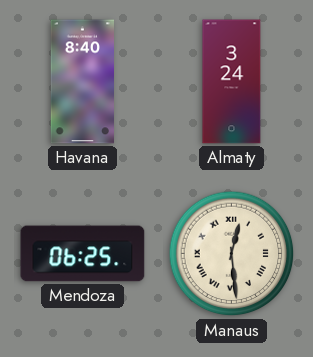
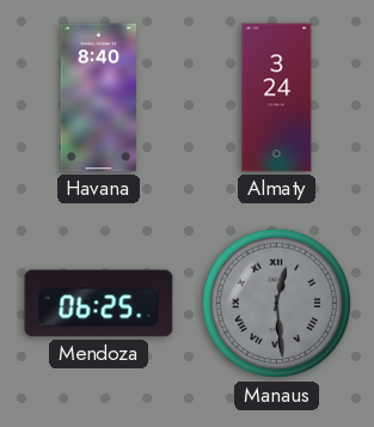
Manaus dial: cream -> grey (277, 304)
